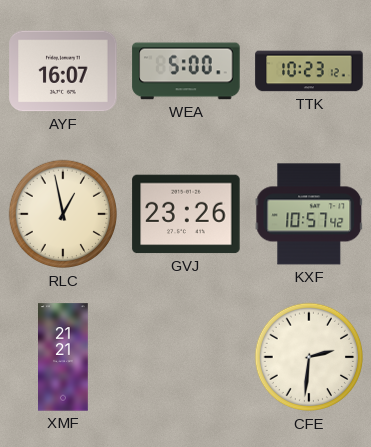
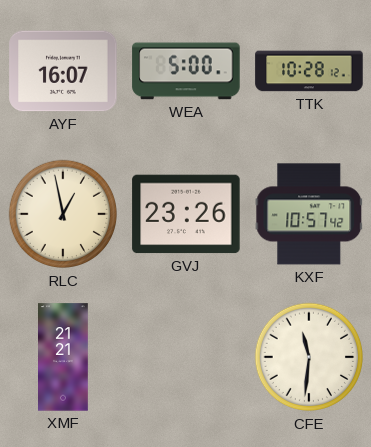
TTK: 10:23 -> 10:28 (309, 71)
CFE: 2:31 -> 11:31 (309, 357)
